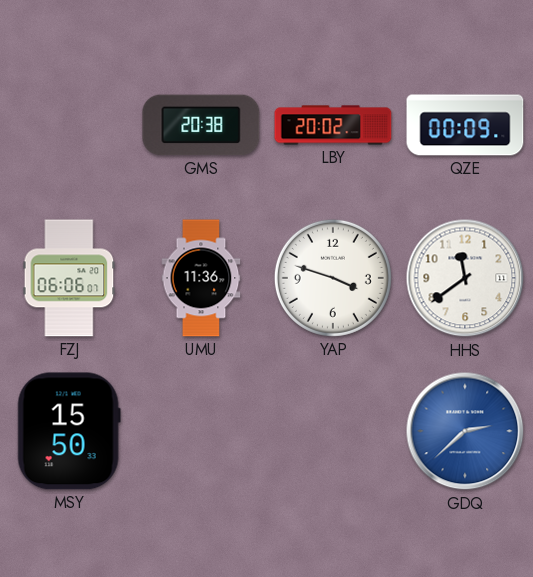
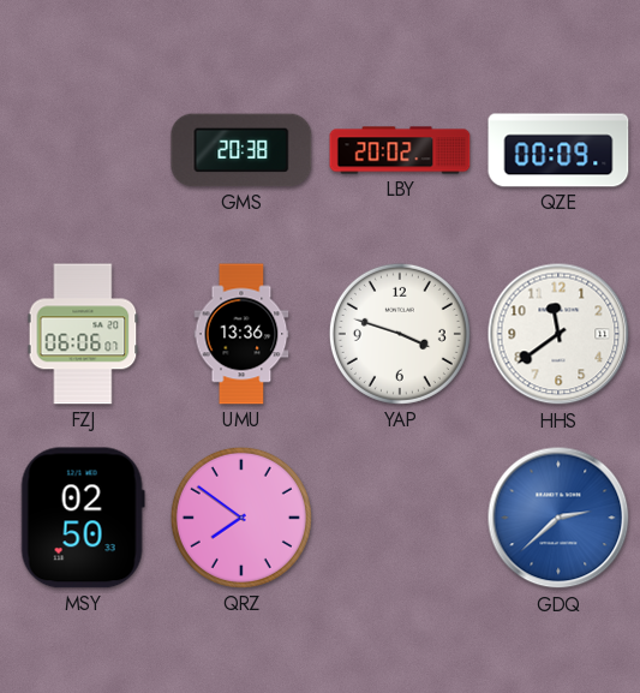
UMU: 11:36 -> 13:36 (241, 334)
MSY: 15:50 -> 02:50 (83, 518)
QRZ: none -> 7:51 (241, 518)
